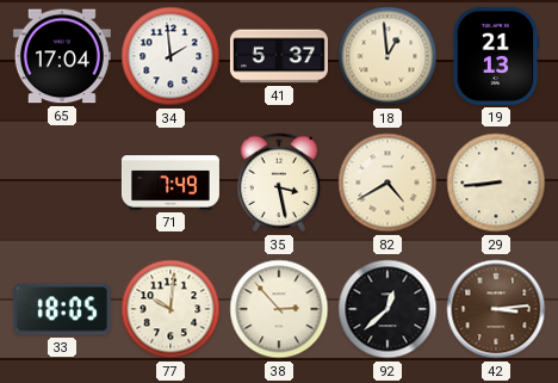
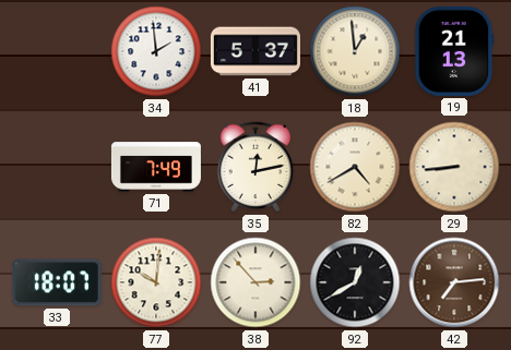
65: 17:04 -> none (62, 56)
35: 3:28 -> 12:13 (255, 167)
33: 18:05 -> 18:07 (57, 282)
92: 12:38 -> 12:40 (355, 282)
42: 3:14 -> 7:14 (454, 282)
